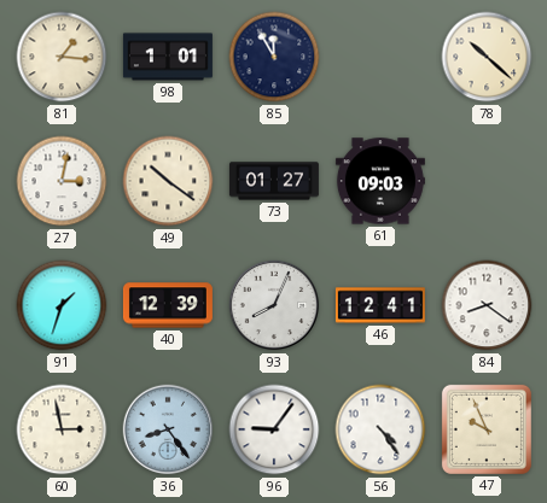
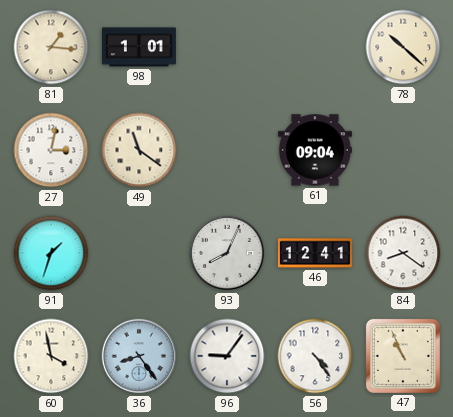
85: 11:55 -> none (274, 57)
49: 10:21 -> 11:21 (139, 150)
73: 01:27 -> none (274, 181)
61: 09:03 -> 09:04 (315, 150)
40: 12:39 -> none (168, 305)
60: 2:58 -> 3:58 (51, 356)
47: 9:56 -> 10:56 (403, 356)
